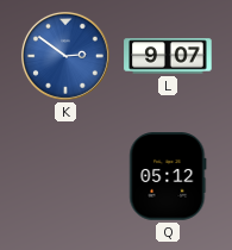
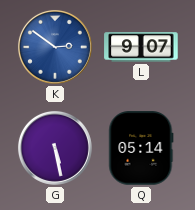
G: none -> 5:28 (55, 148)
Q: 05:12 -> 05:14 (141, 148)
